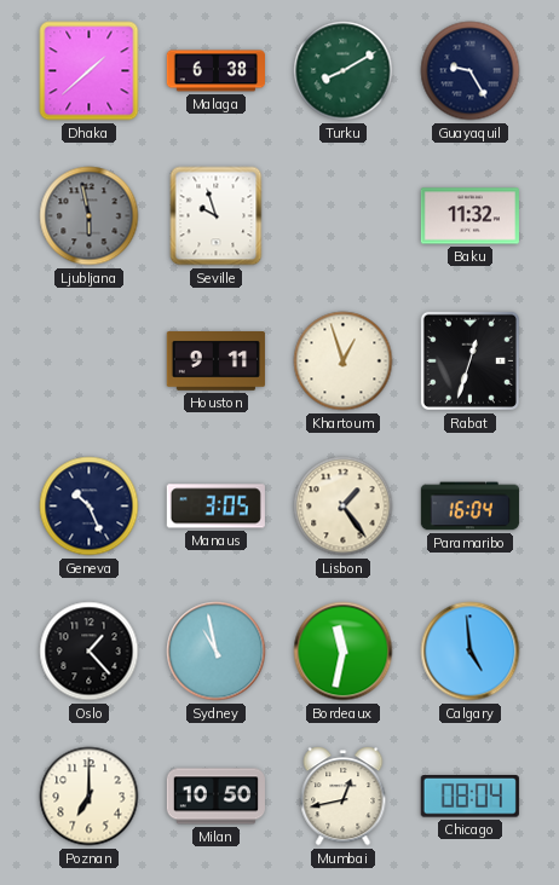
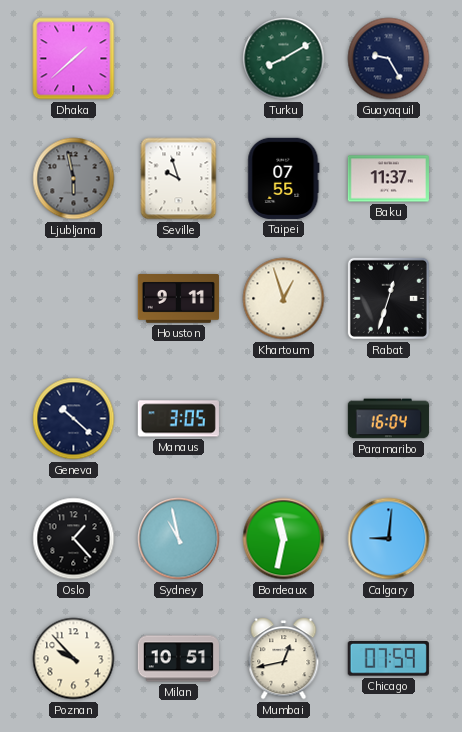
Malaga: 6:38 -> none (215, 71)
Taipei: none -> 07:55 (284, 178)
Baku: 11:32 -> 11:37 (388, 179)
Geneva: 10:26 -> 10:22 (74, 419)
Lisbon: 1:24 -> none (344, 507)
Calgary: 4:59 -> 9:01 (389, 539)
Poznan: 7:00 -> 9:53 (74, 659)
Milan: 10:50 -> 10:51 (178, 659)
Chicago: 08:04 -> 07:59 (388, 659)
